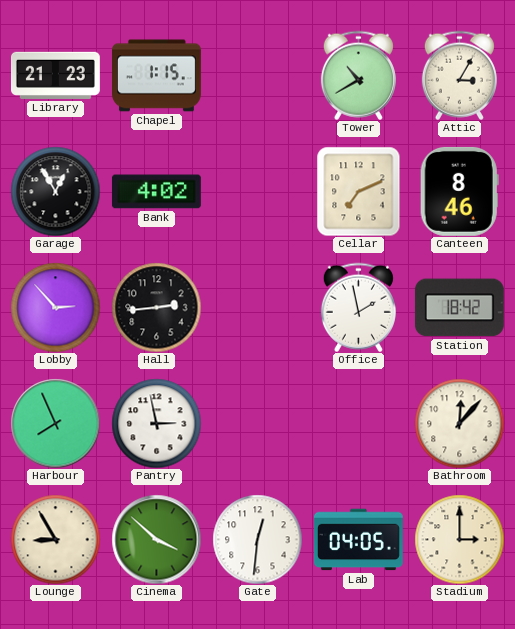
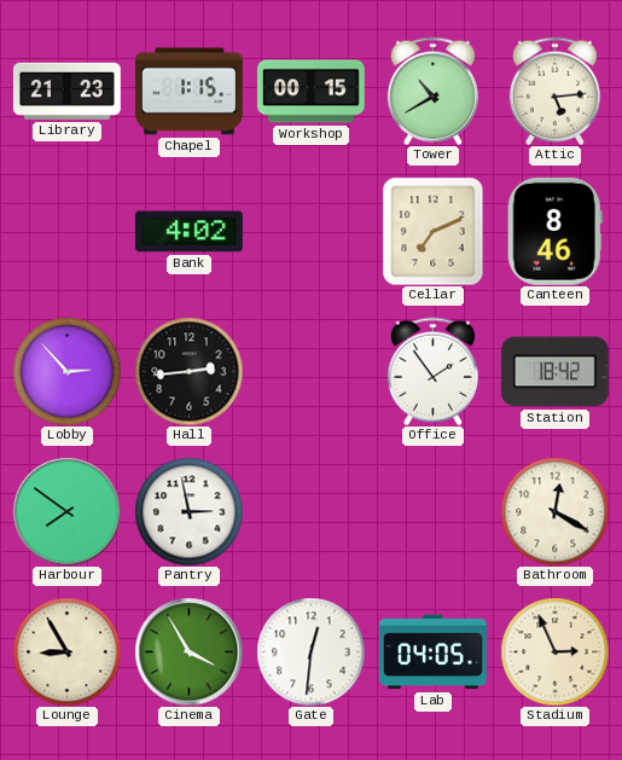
Workshop: none -> 00:15 (312, 92)
Attic: 3:05 -> 5:14 (554, 91)
Garage: 12:55 -> none (55, 191)
Office: 1:58 -> 1:54 (432, 371)
Harbour: 7:56 -> 7:51 (66, 511)
Bathroom: 12:07 -> 12:20 (554, 511)
Cinema: 3:52 -> 3:55 (188, 651)
Stadium: 3:00 -> 2:56 (554, 651)
